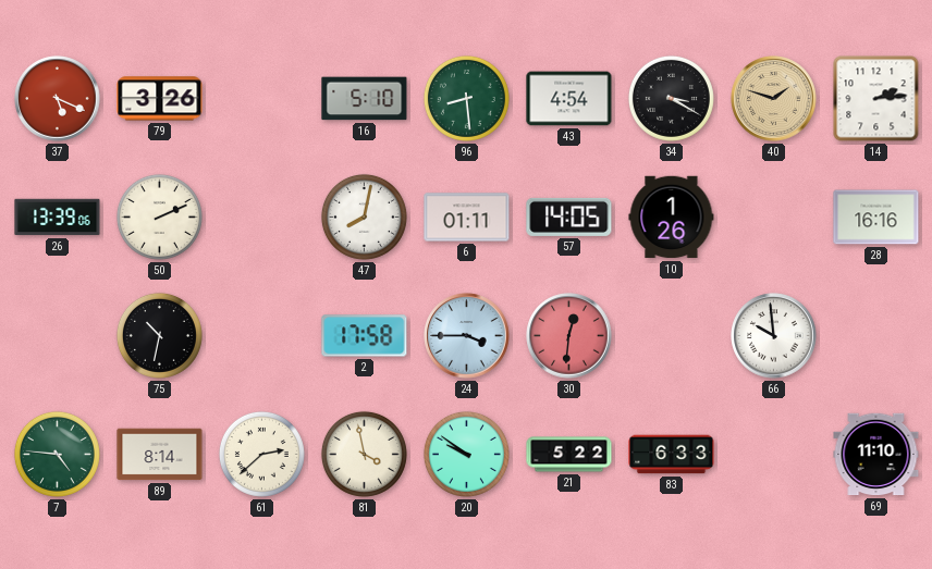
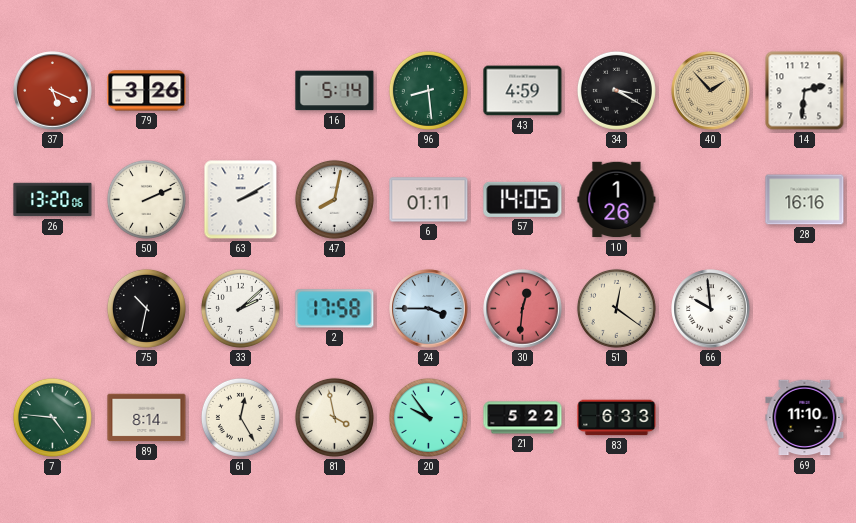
16: 5:10 -> 5:14 (335, 91)
43: 4:54 -> 4:59 (523, 91)
40: 1:48 -> 1:53 (711, 91)
14: 2:14 -> 2:31 (805, 91)
26: 13:39 -> 13:20 (53, 200)
63: none -> 2:10 (241, 200)
33: none -> 2:08 (240, 308)
51: none -> 12:21 (616, 308)
61: 2:38 -> 12:25 (240, 417)
20: 9:51 -> 9:54 (428, 417)
